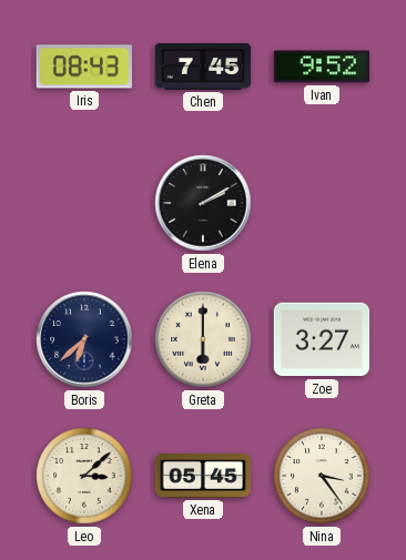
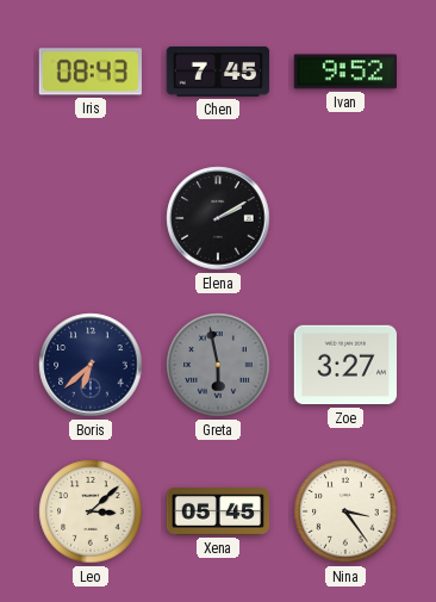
Greta: 6:00 -> 5:58 (218, 365)
Greta dial: cream -> grey (218, 365)
